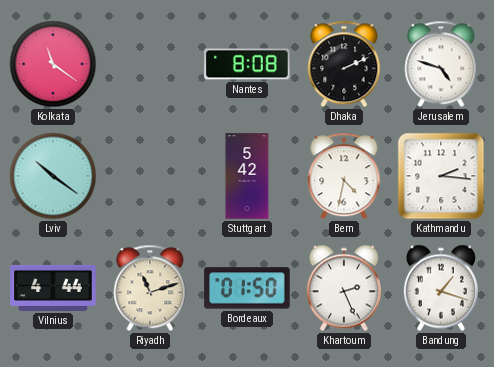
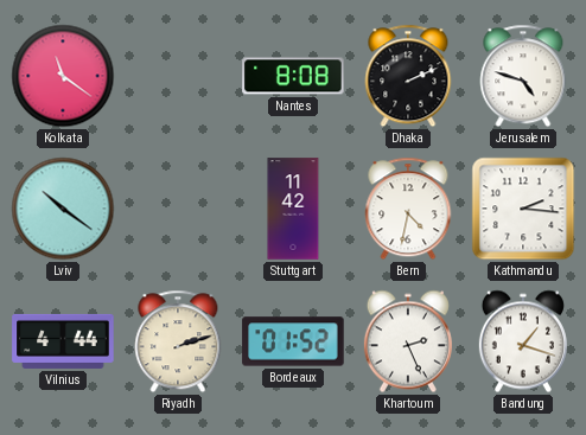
Stuttgart: 5:42 -> 11:42 (293, 209)
Riyadh: 11:12 -> 2:12 (178, 341)
Bordeaux: 01:50 -> 01:52 (293, 341)
